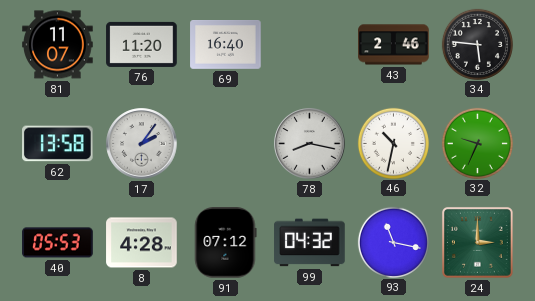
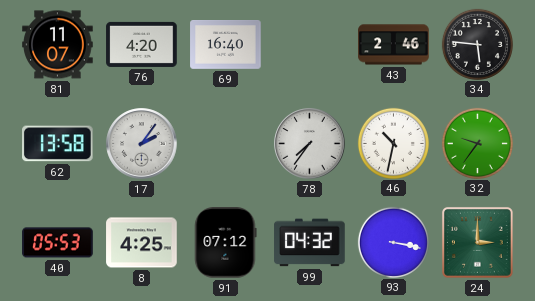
76: 11:20 -> 4:20 (142, 44)
78: 8:17 -> 7:36 (310, 144)
32: 9:34 -> 9:36 (477, 143)
8: 4:28 -> 4:25 (142, 243)
93: 11:17 -> 3:17 (393, 242)
